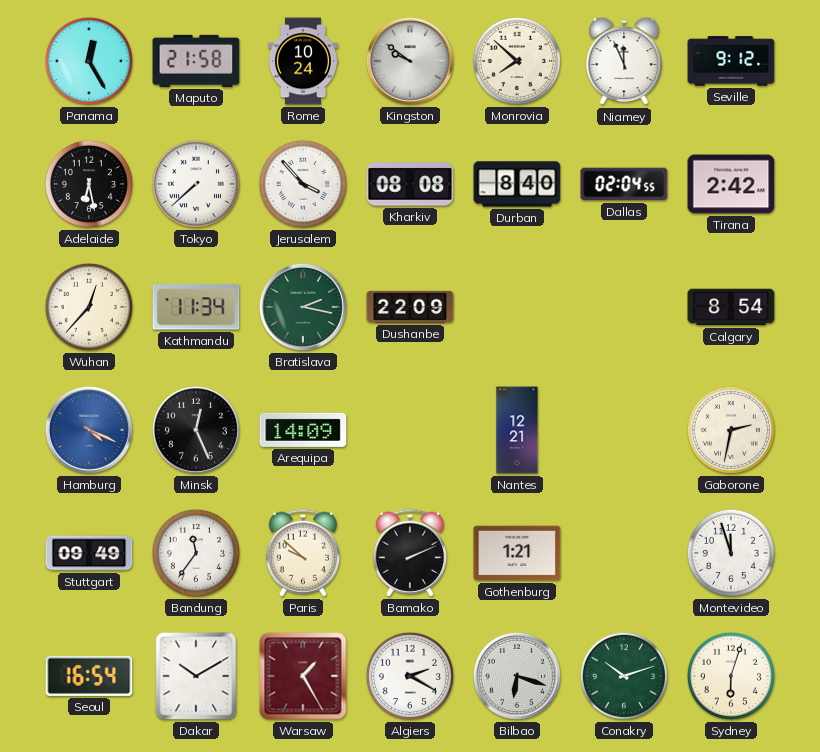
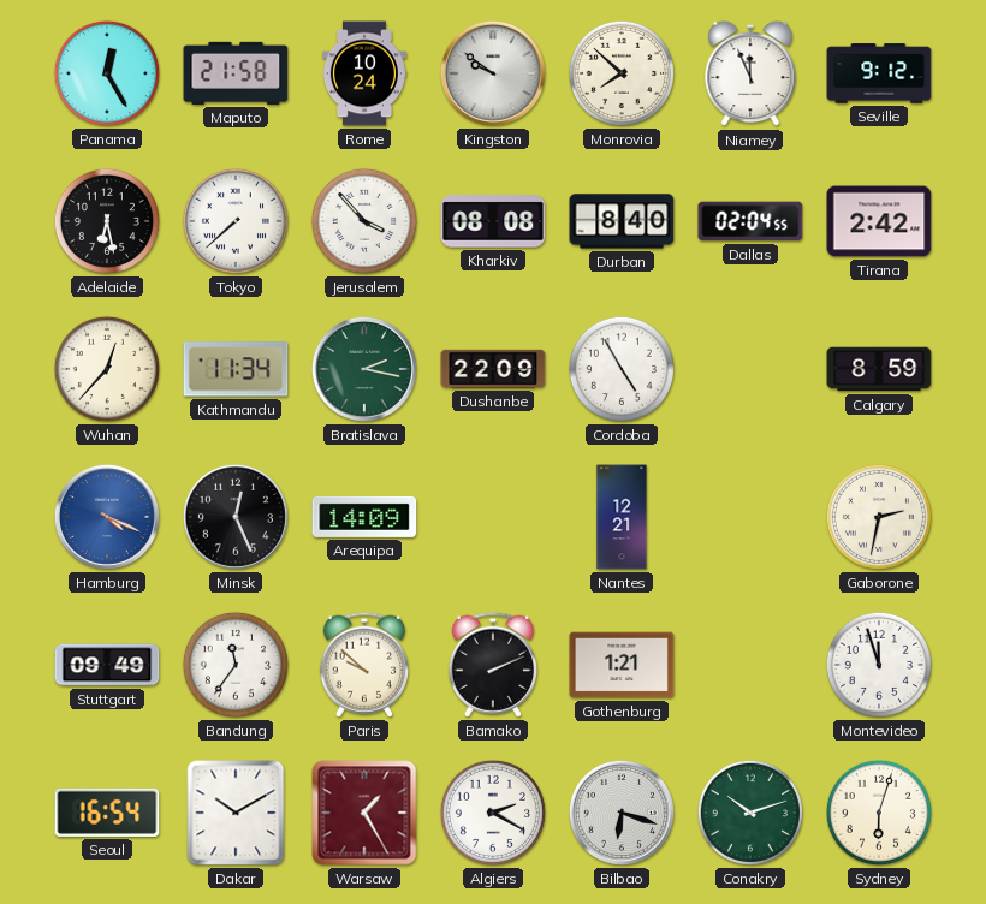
Cordoba: none -> 4:55 (622, 369)
Calgary: 8:54 -> 8:59 (879, 369)
